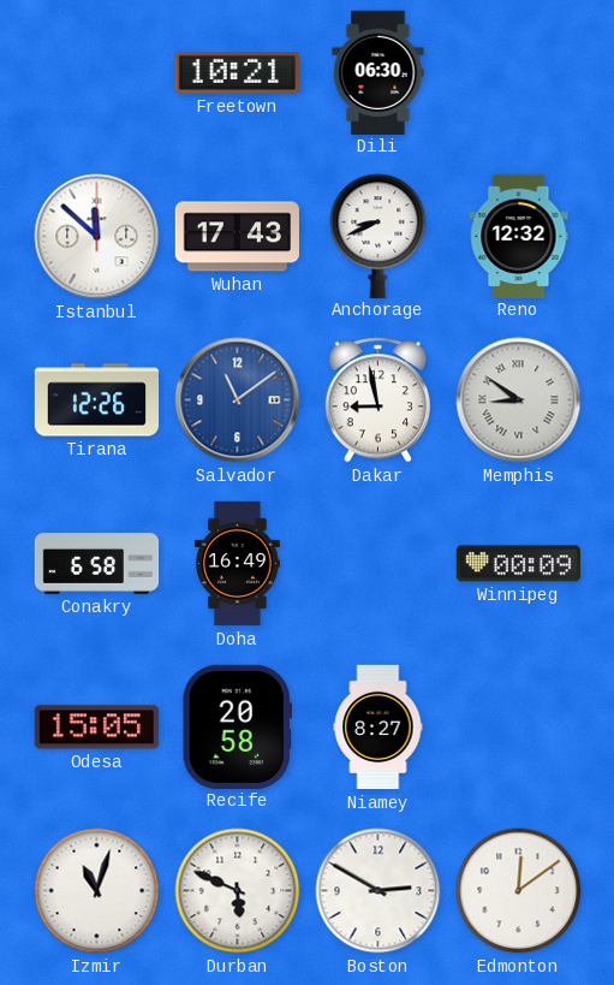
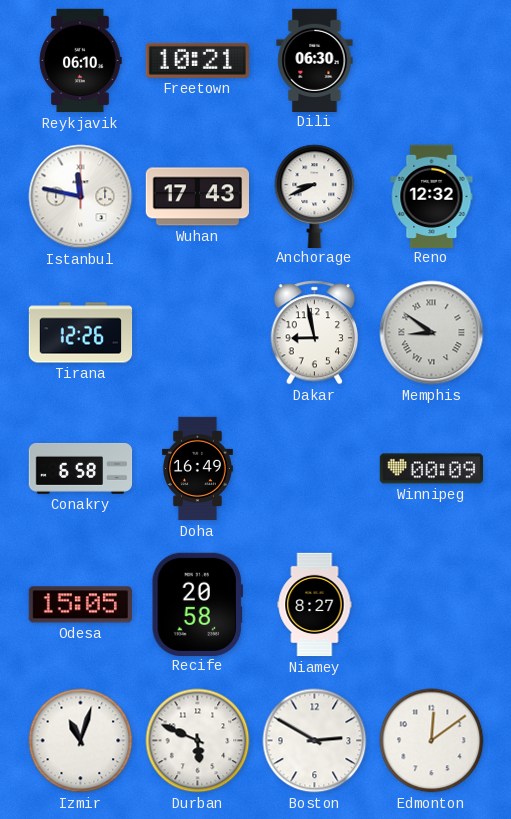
Reykjavik: none -> 06:10 (80, 61)
Istanbul: 11:52 -> 11:47 (81, 197)
Salvador: 11:09 -> none (238, 400)
